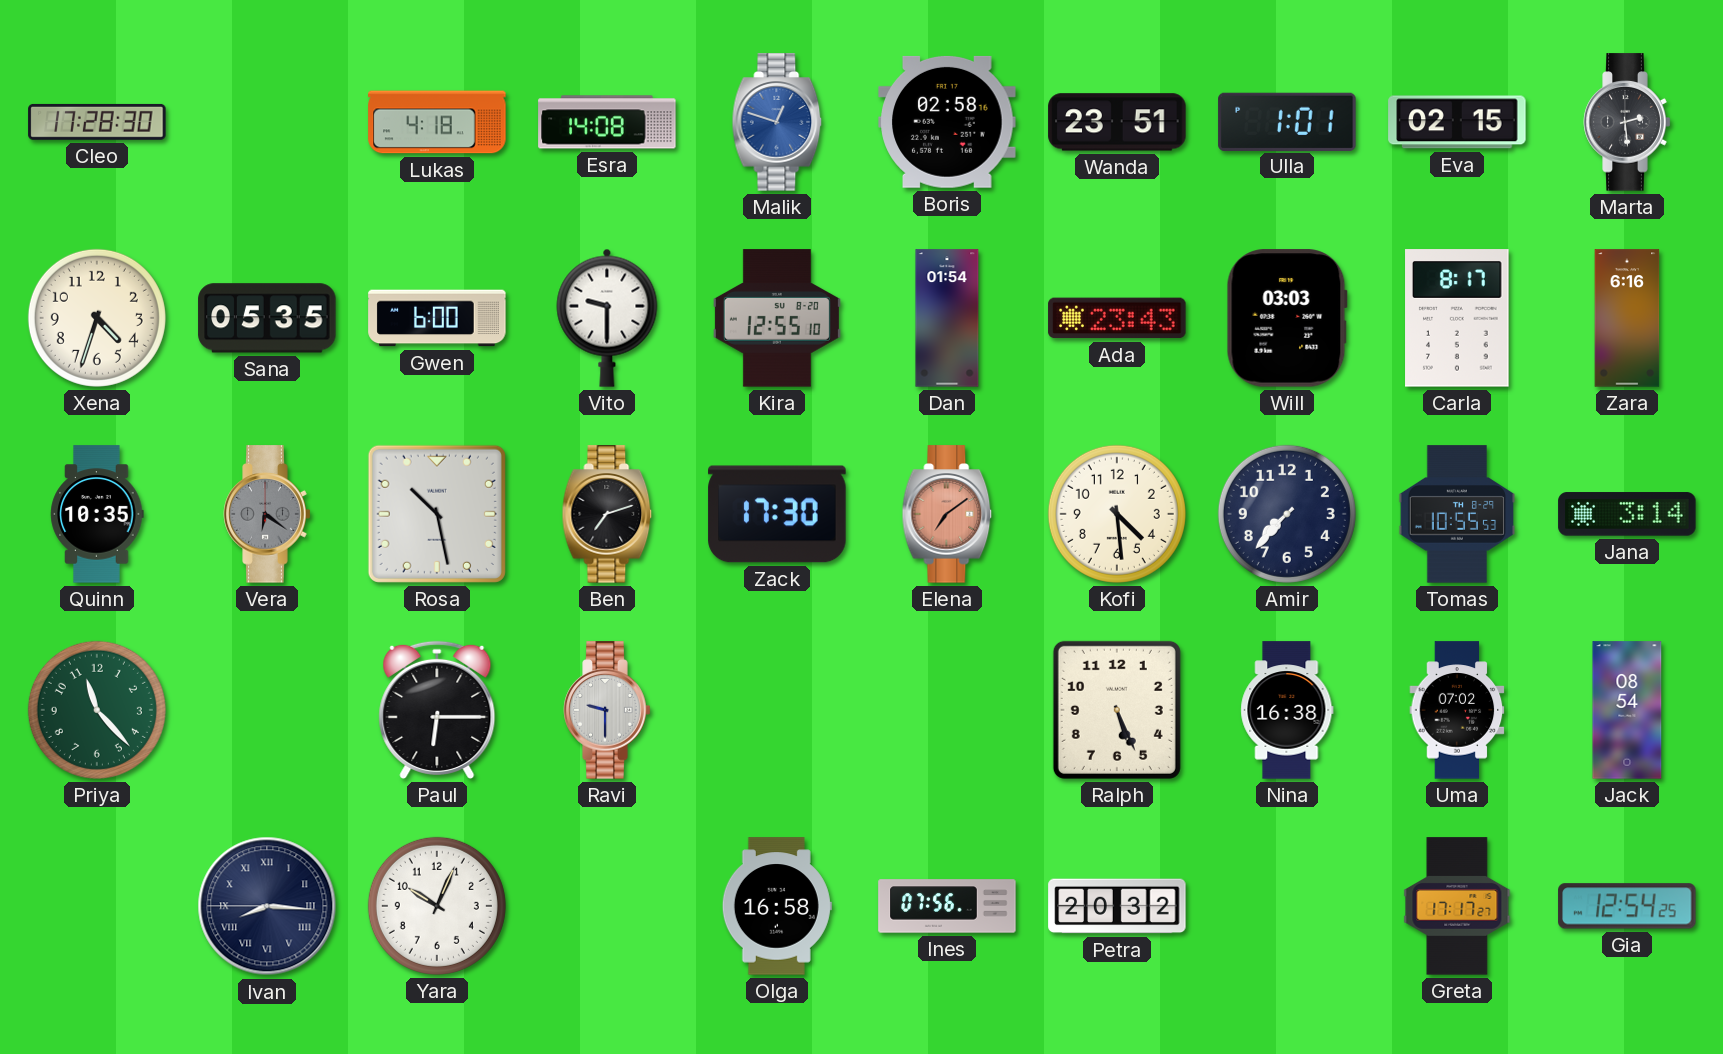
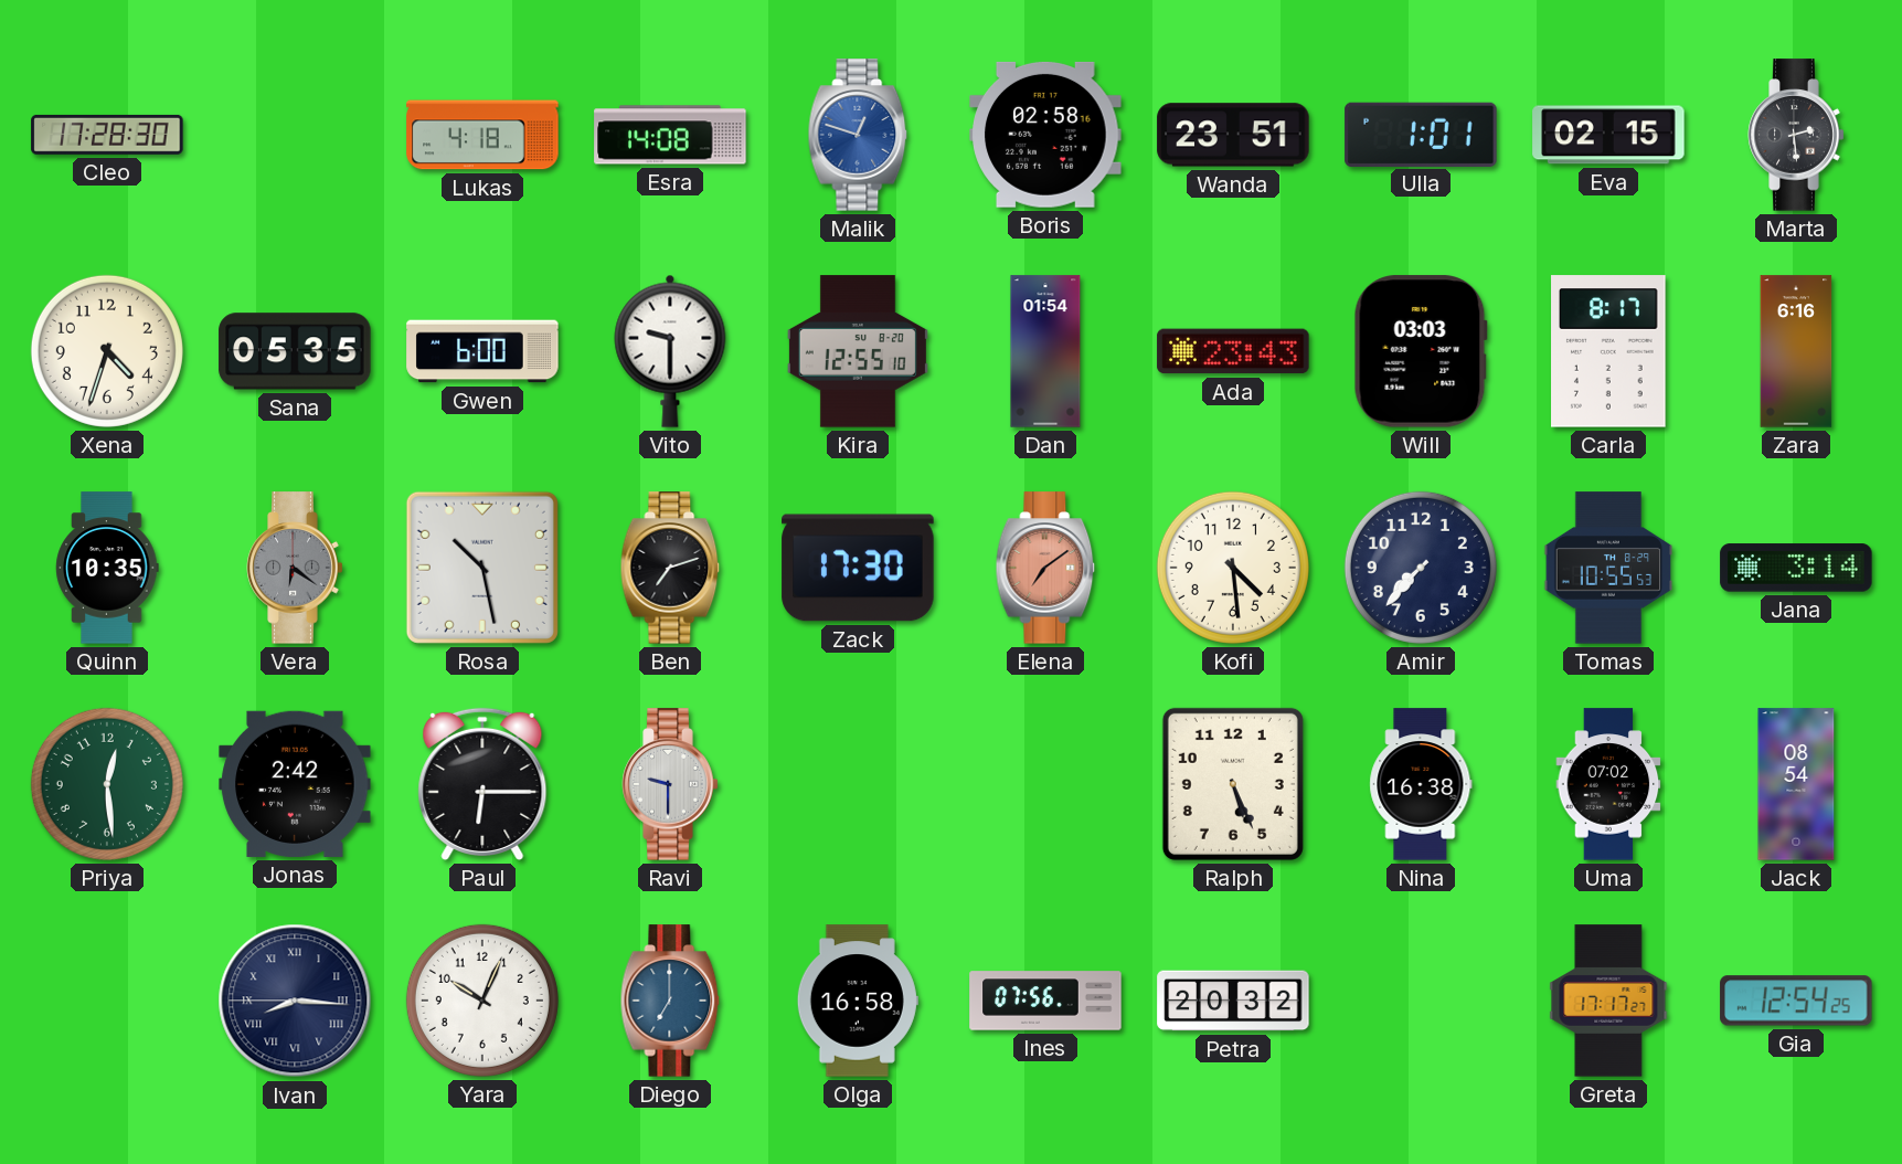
Priya: 11:23 -> 12:29 (107, 784)
Jonas: none -> 2:42 (295, 784)
Diego: none -> 7:00 (670, 1001)
